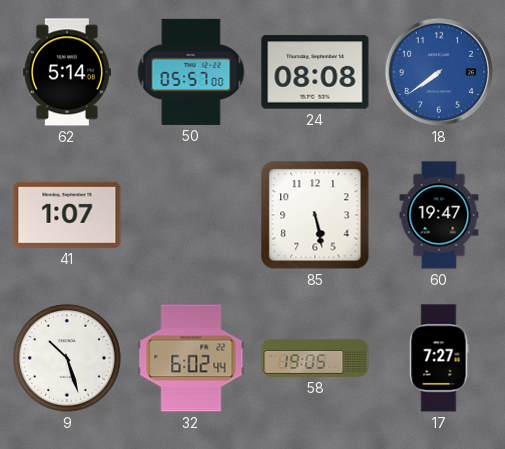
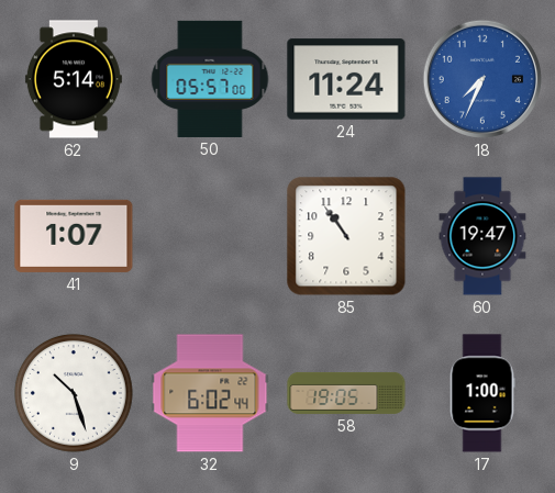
24: 08:08 -> 11:24 (346, 79)
18: 7:39 -> 7:34 (482, 79)
85: 5:28 -> 10:54 (346, 236)
17: 7:27 -> 1:00 (482, 393)
